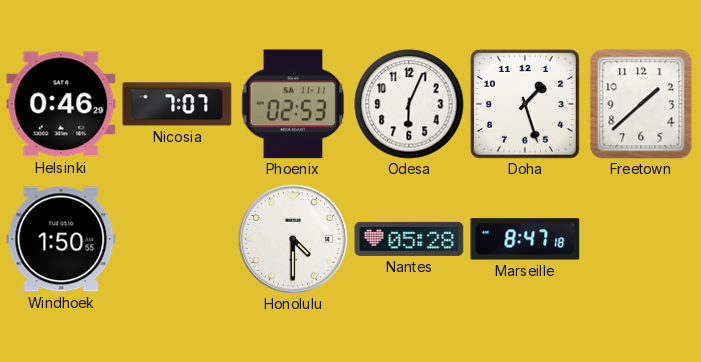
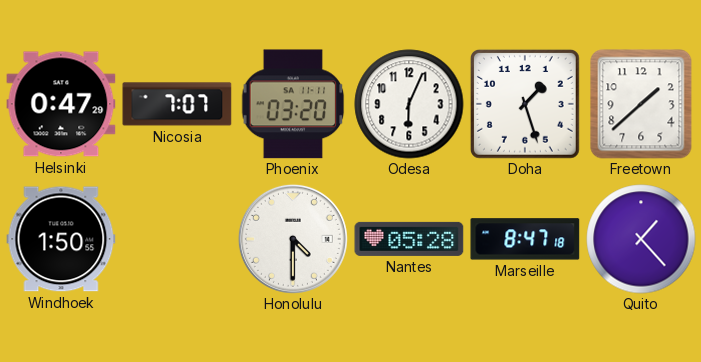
Helsinki: 0:46 -> 0:47 (61, 104)
Phoenix: 02:53 -> 03:20 (293, 104)
Quito: none -> 1:23 (641, 239)
